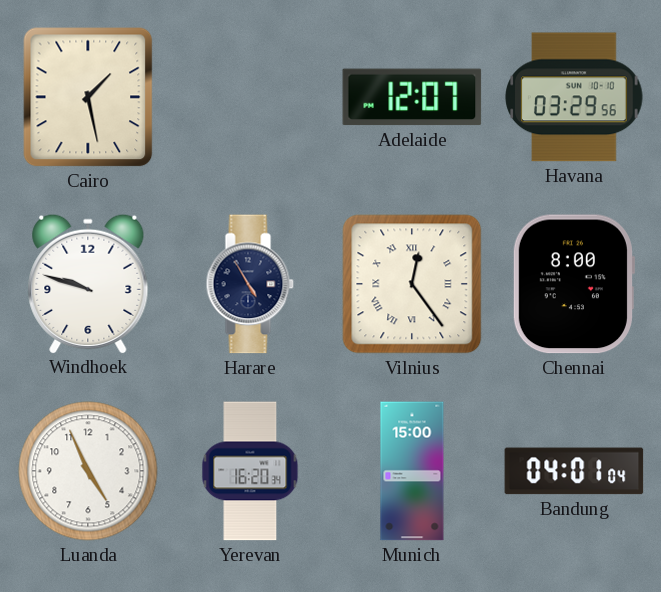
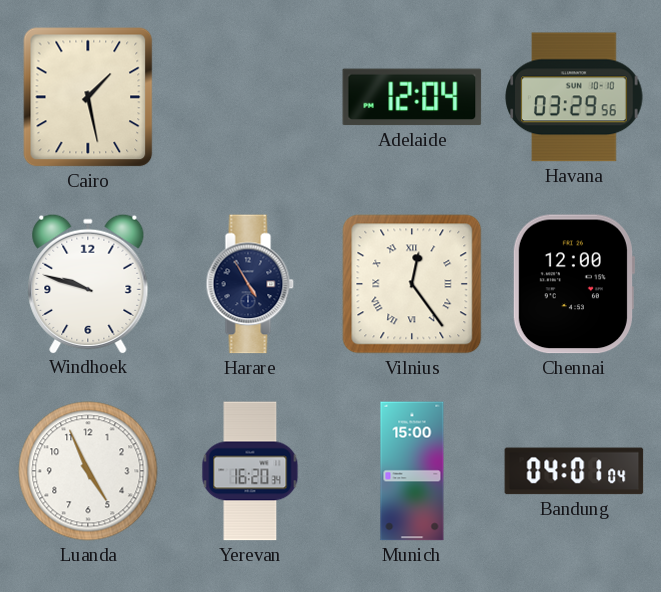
Adelaide: 12:07 -> 12:04 (412, 97)
Chennai: 8:00 -> 12:00 (573, 284)
